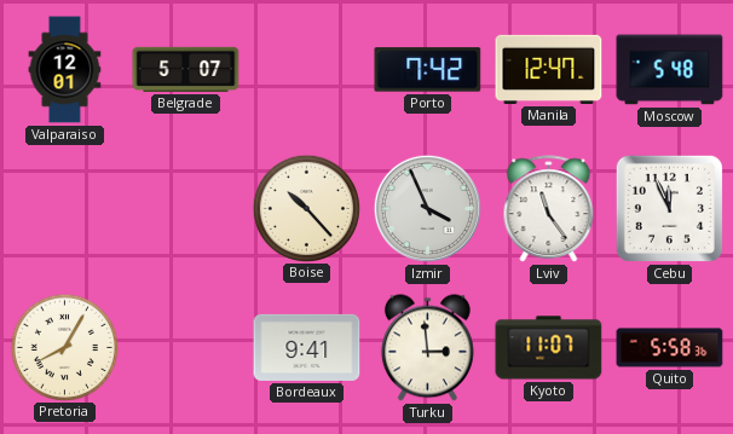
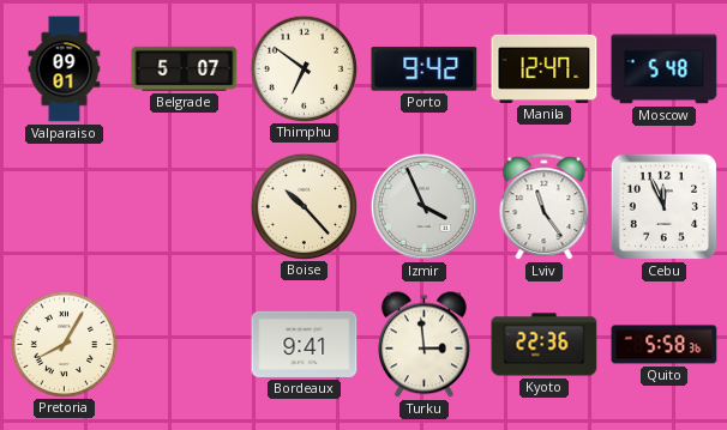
Valparaiso: 12:01 -> 09:01 (65, 69)
Thimphu: none -> 6:51 (304, 68)
Porto: 7:42 -> 9:42 (425, 69)
Kyoto: 11:07 -> 22:36 (545, 345)
